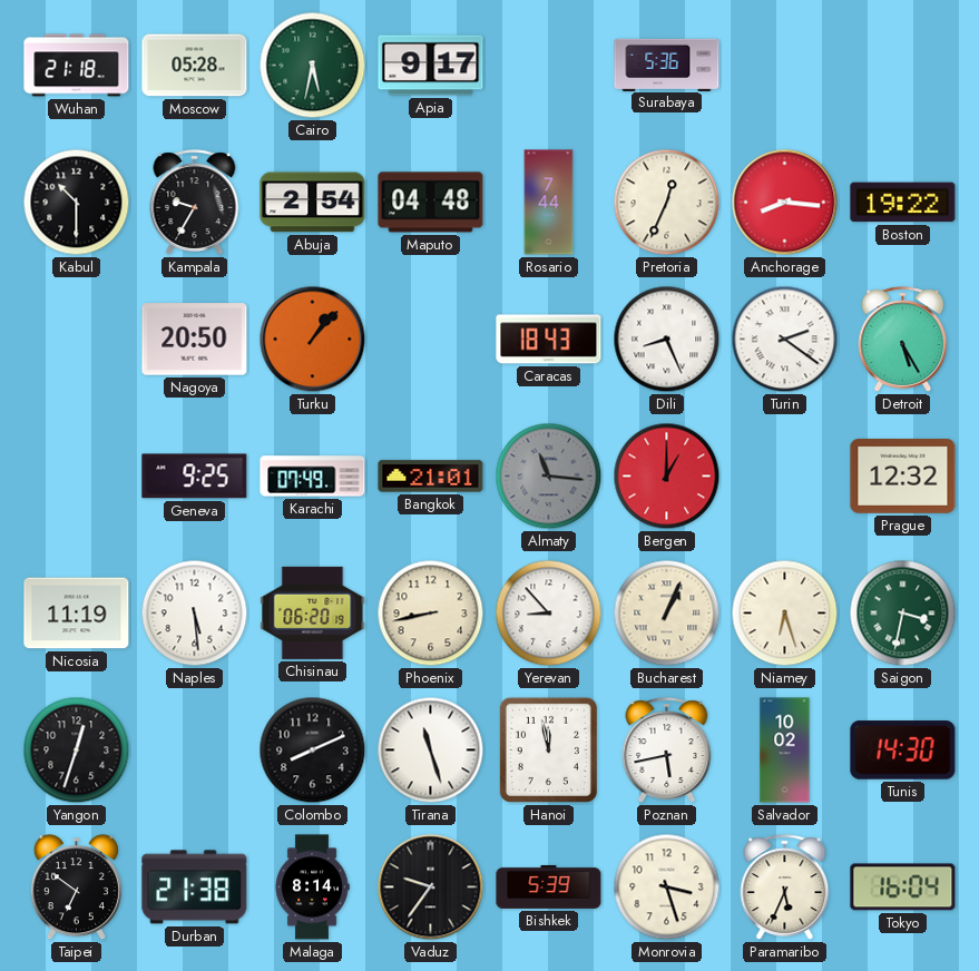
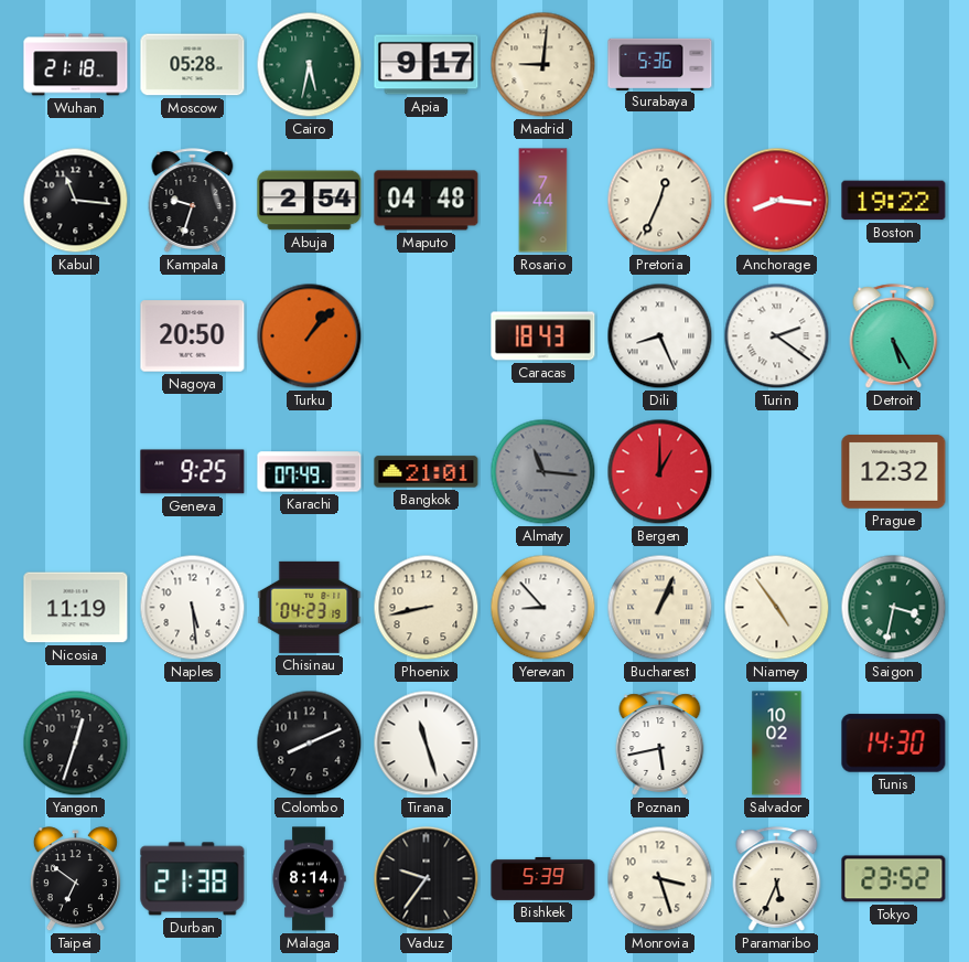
Madrid: none -> 9:01 (543, 65)
Kabul: 10:30 -> 11:16 (76, 201)
Kampala: 9:35 -> 9:33 (193, 201)
Chisinau: 06:20 -> 04:23 (310, 607)
Niamey: 6:27 -> 4:54 (777, 608)
Hanoi: 11:58 -> none (548, 749)
Tokyo: 16:04 -> 23:52 (894, 879)
